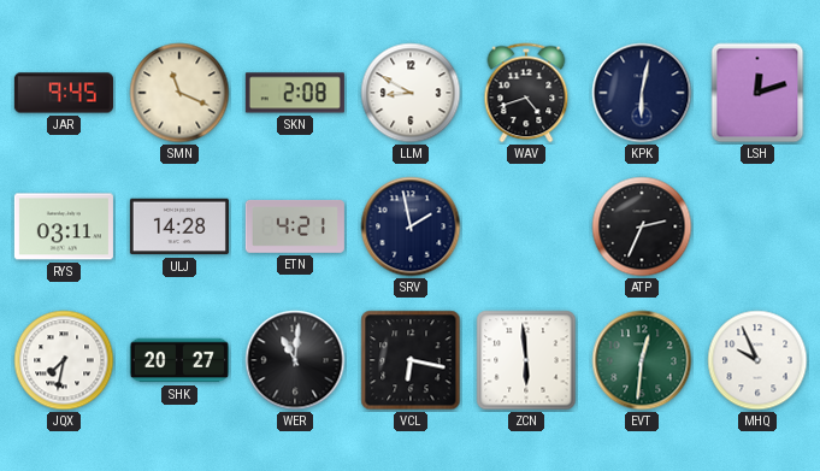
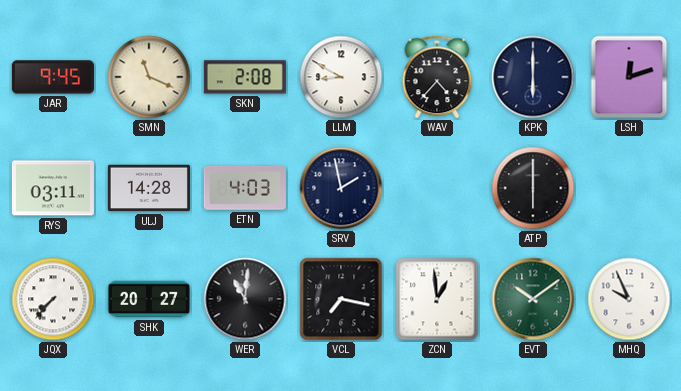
WAV: 4:42 -> 4:37 (437, 77)
KPK: 6:02 -> 6:00 (533, 77)
ETN: 4:21 -> 4:03 (245, 188)
ATP: 2:34 -> 6:00 (533, 188)
JQX: 7:32 -> 7:37 (53, 299)
VCL: 6:17 -> 7:17 (341, 299)
ZCN: 5:59 -> 12:59 (437, 299)
EVT: 12:31 -> 10:09 (533, 299)
